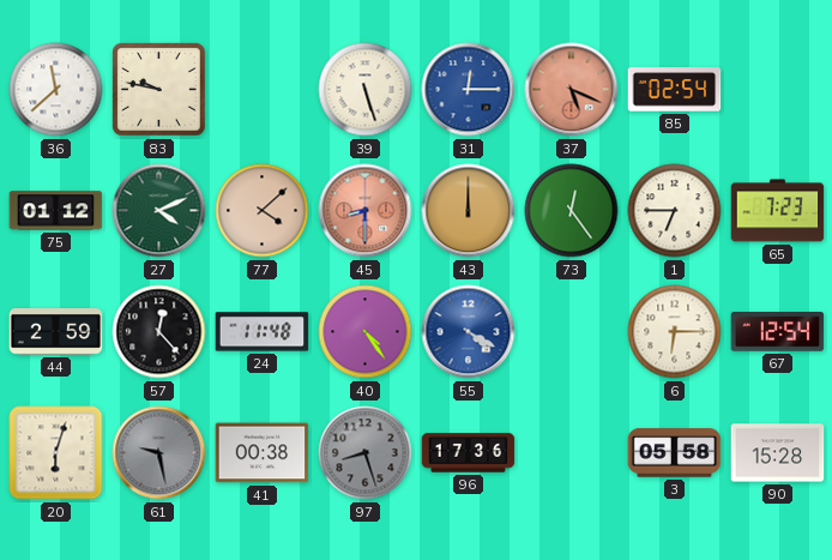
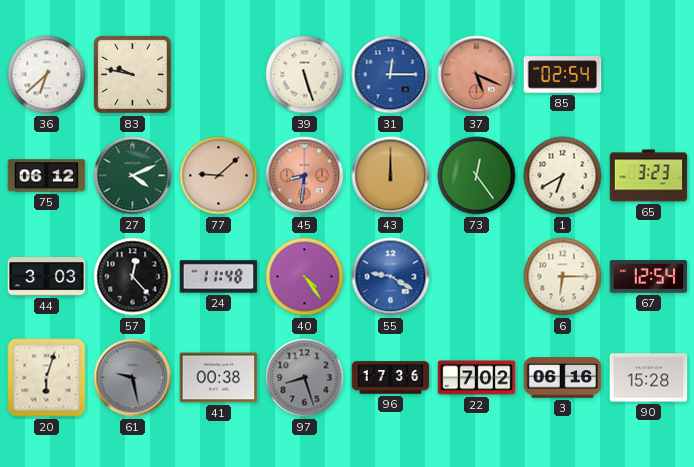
36: 11:38 -> 6:38 (47, 75)
75: 01:12 -> 06:12 (47, 176)
77: 4:08 -> 9:08 (219, 176)
45: 8:30 -> 8:31 (305, 176)
1: 6:45 -> 6:40 (563, 176)
65: 7:23 -> 3:23 (649, 176)
44: 2:59 -> 3:03 (47, 277)
55: 4:20 -> 9:20 (391, 277)
22: none -> 7:02 (477, 378)
3: 05:58 -> 06:16 (563, 378)
